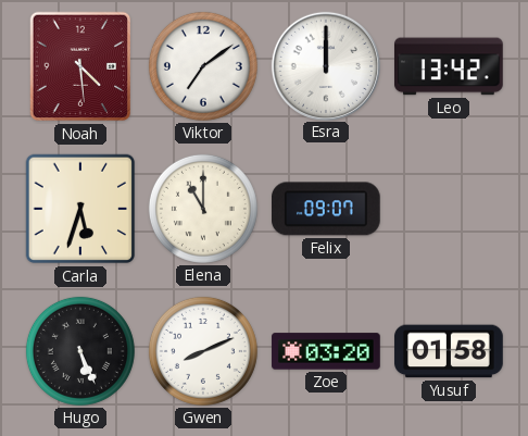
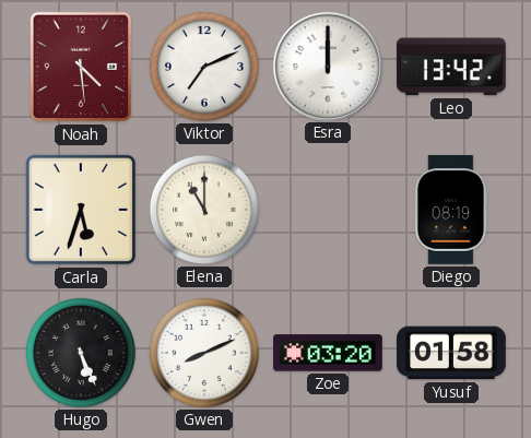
Viktor: 7:09 -> 7:11 (204, 67)
Felix: 09:07 -> none (327, 209)
Diego: none -> 08:19 (451, 210)
